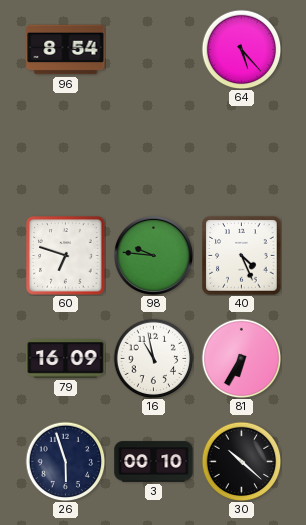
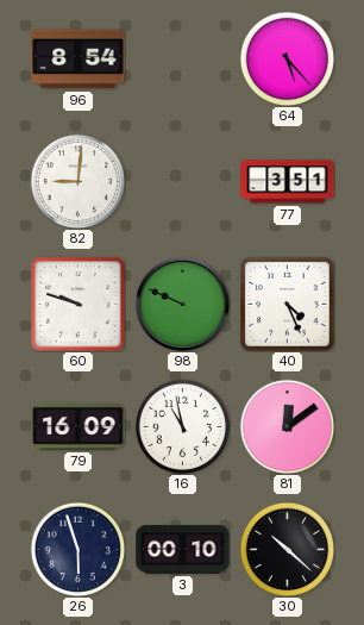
82: none -> 9:01 (77, 181)
77: none -> 3:51 (288, 182)
60: 6:48 -> 9:48 (79, 305)
98: 9:46 -> 9:49 (182, 304)
81: 6:35 -> 12:09 (287, 426)
